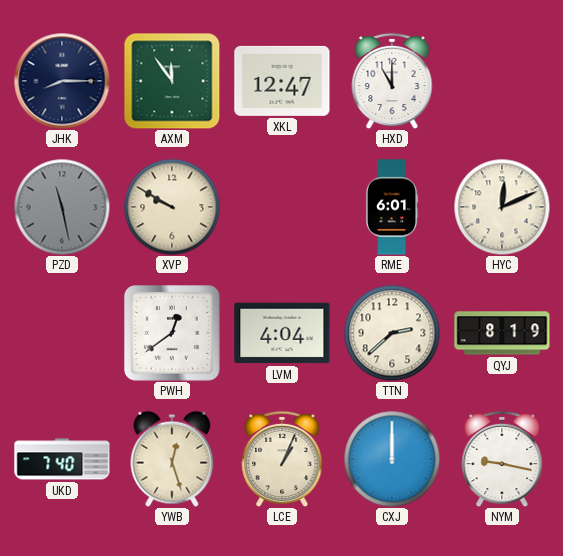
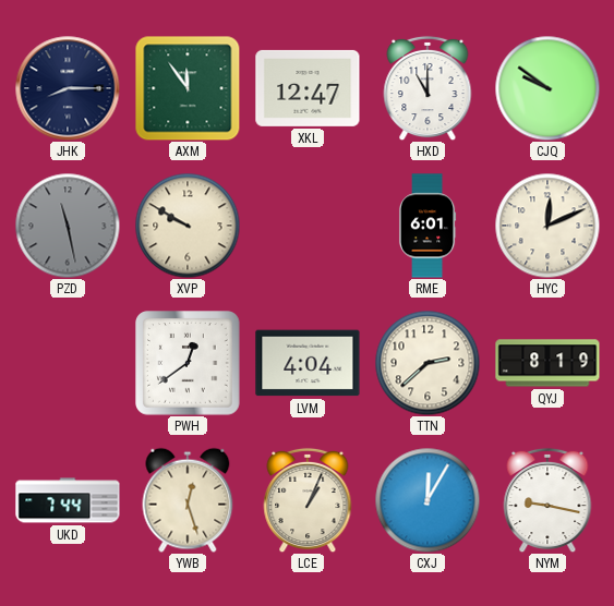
CJQ: none -> 9:51 (547, 88)
UKD: 7:40 -> 7:44 (68, 500)
CXJ: 12:00 -> 12:05 (428, 500)
